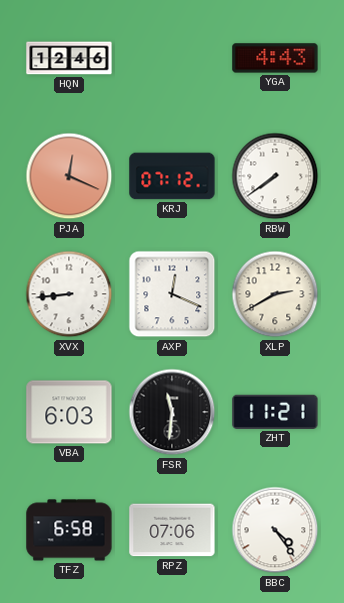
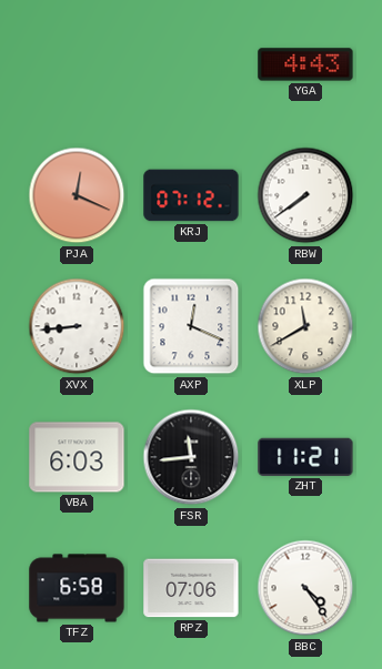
HQN: 12:46 -> none (69, 58)
XLP: 2:40 -> 11:40 (305, 326)
FSR: 11:31 -> 11:44 (191, 457)
